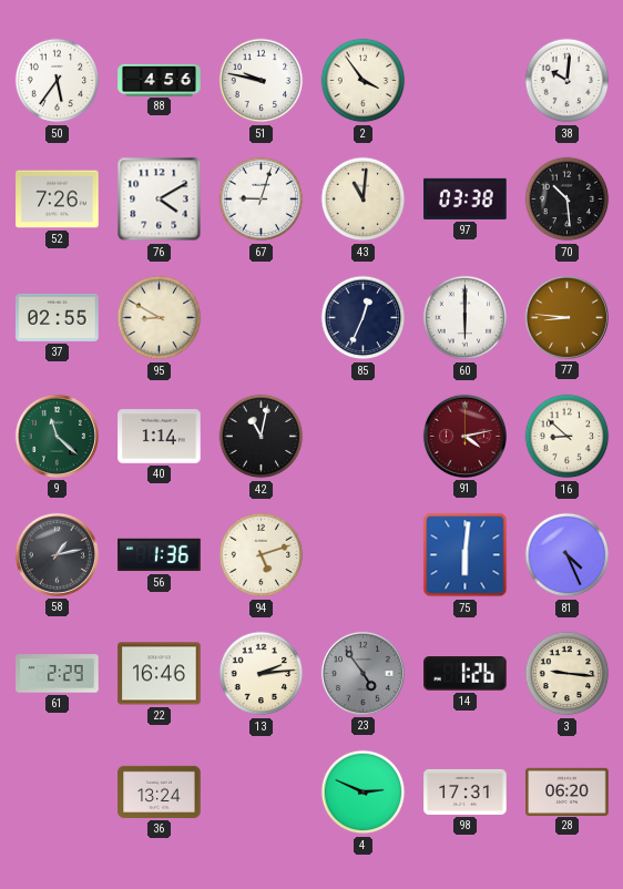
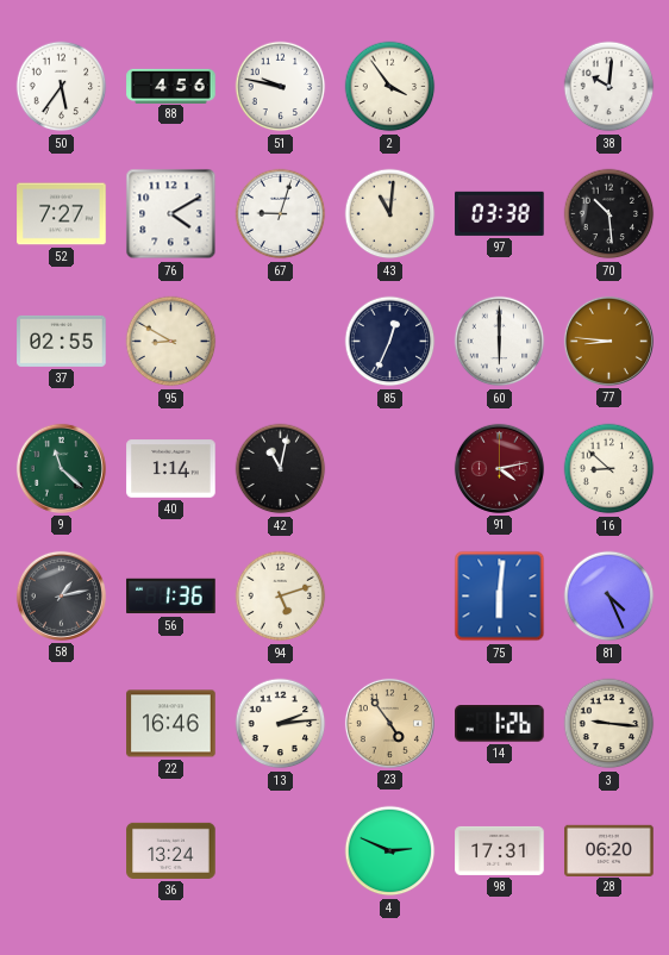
52: 7:26 -> 7:27 (62, 214)
61: 2:29 -> none (58, 674)
23 dial: grey -> champagne (389, 723)
